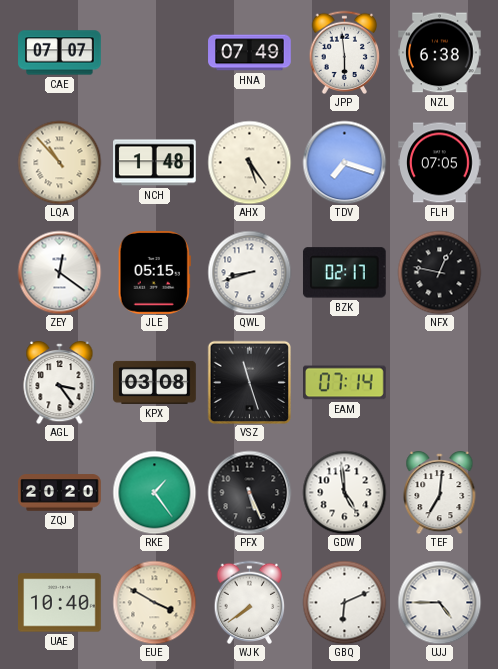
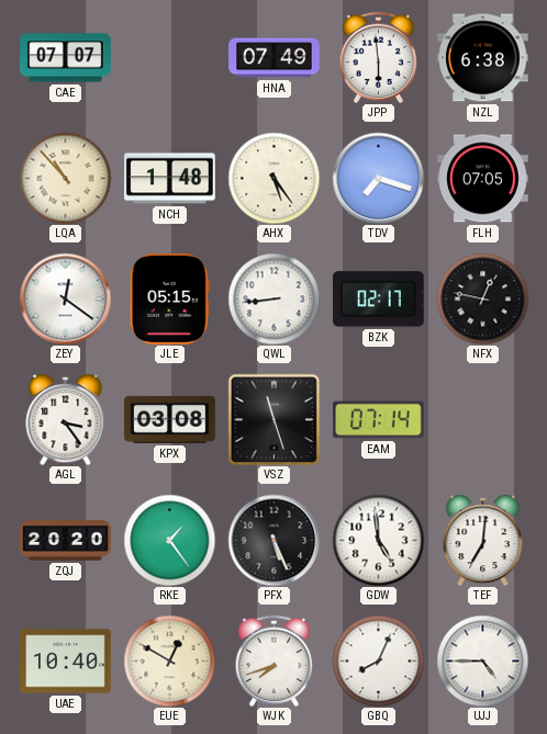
QWL: 8:42 -> 8:44 (273, 298)
EUE: 3:50 -> 12:50 (169, 660)
WJK: 7:39 -> 7:42 (275, 660)
GBQ: 6:11 -> 8:04 (378, 660)
